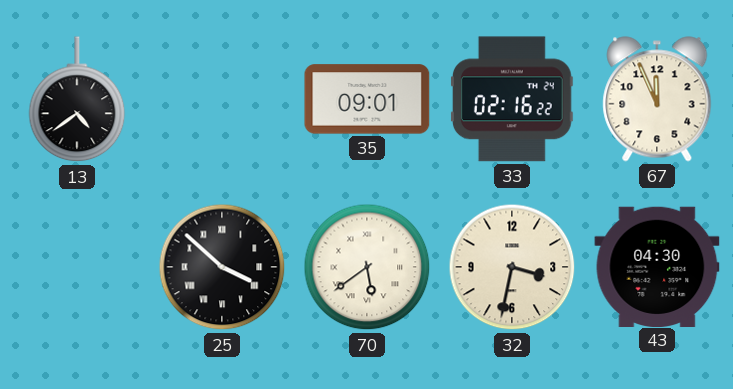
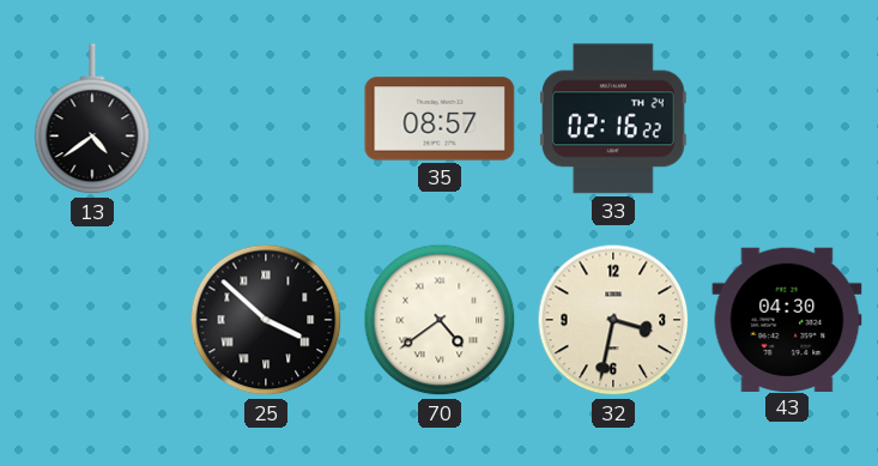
35: 09:01 -> 08:57 (440, 119)
67: 11:56 -> none (657, 99)
70: 5:39 -> 4:39 (440, 320)
